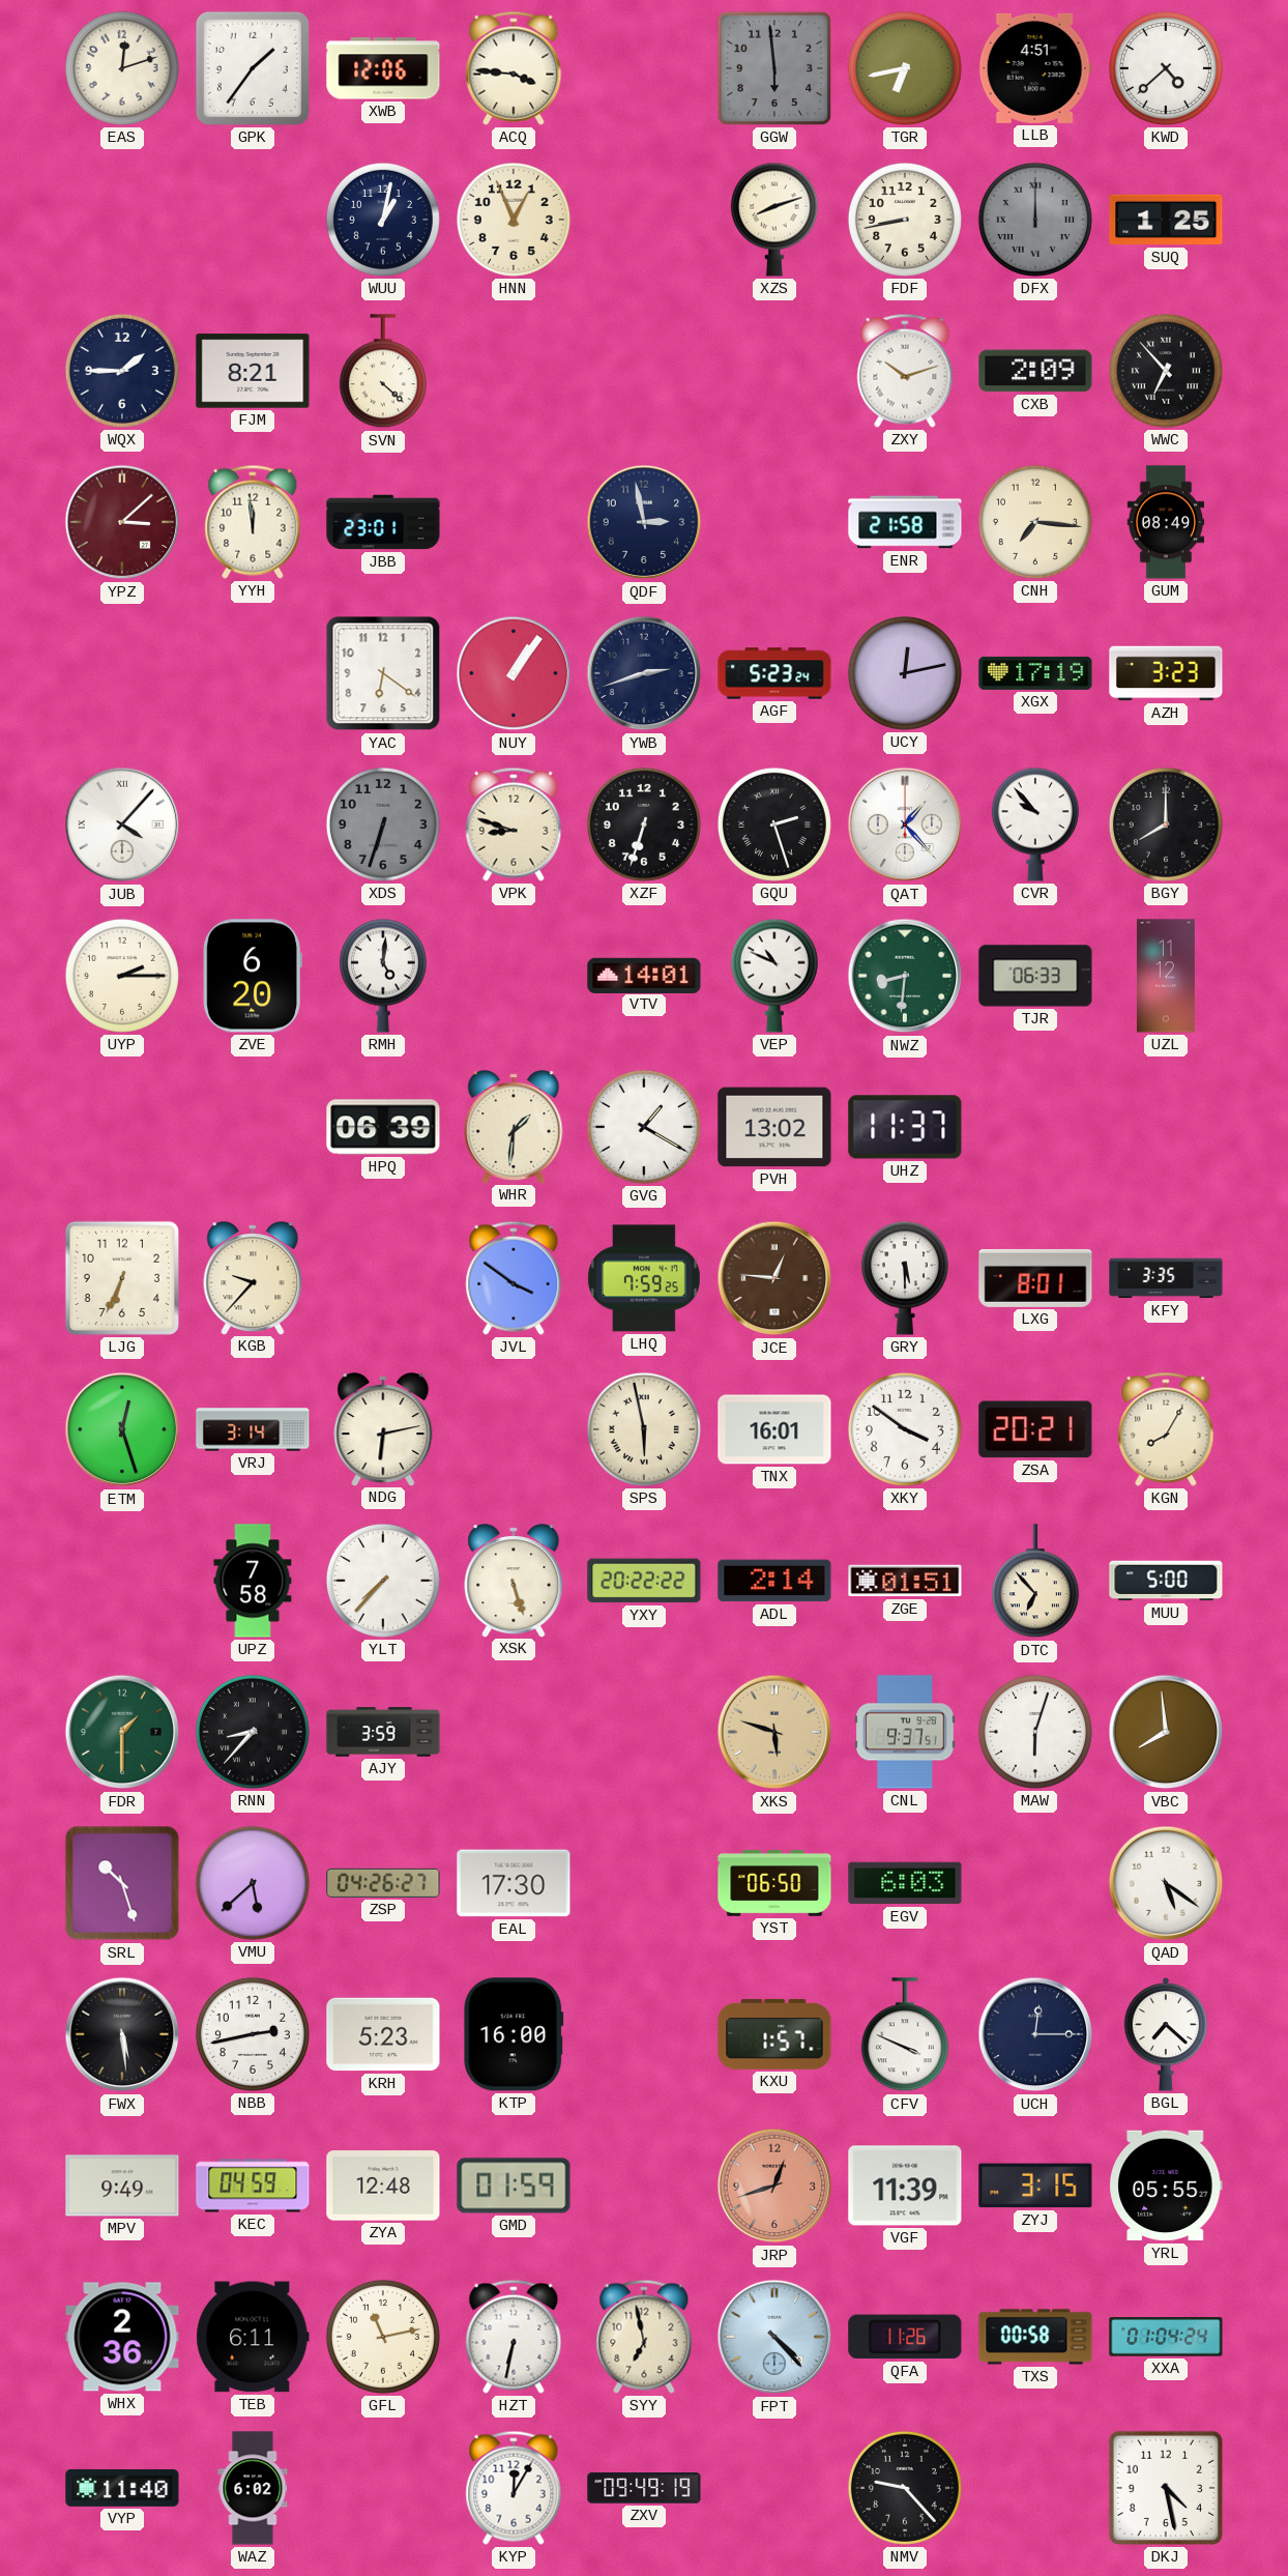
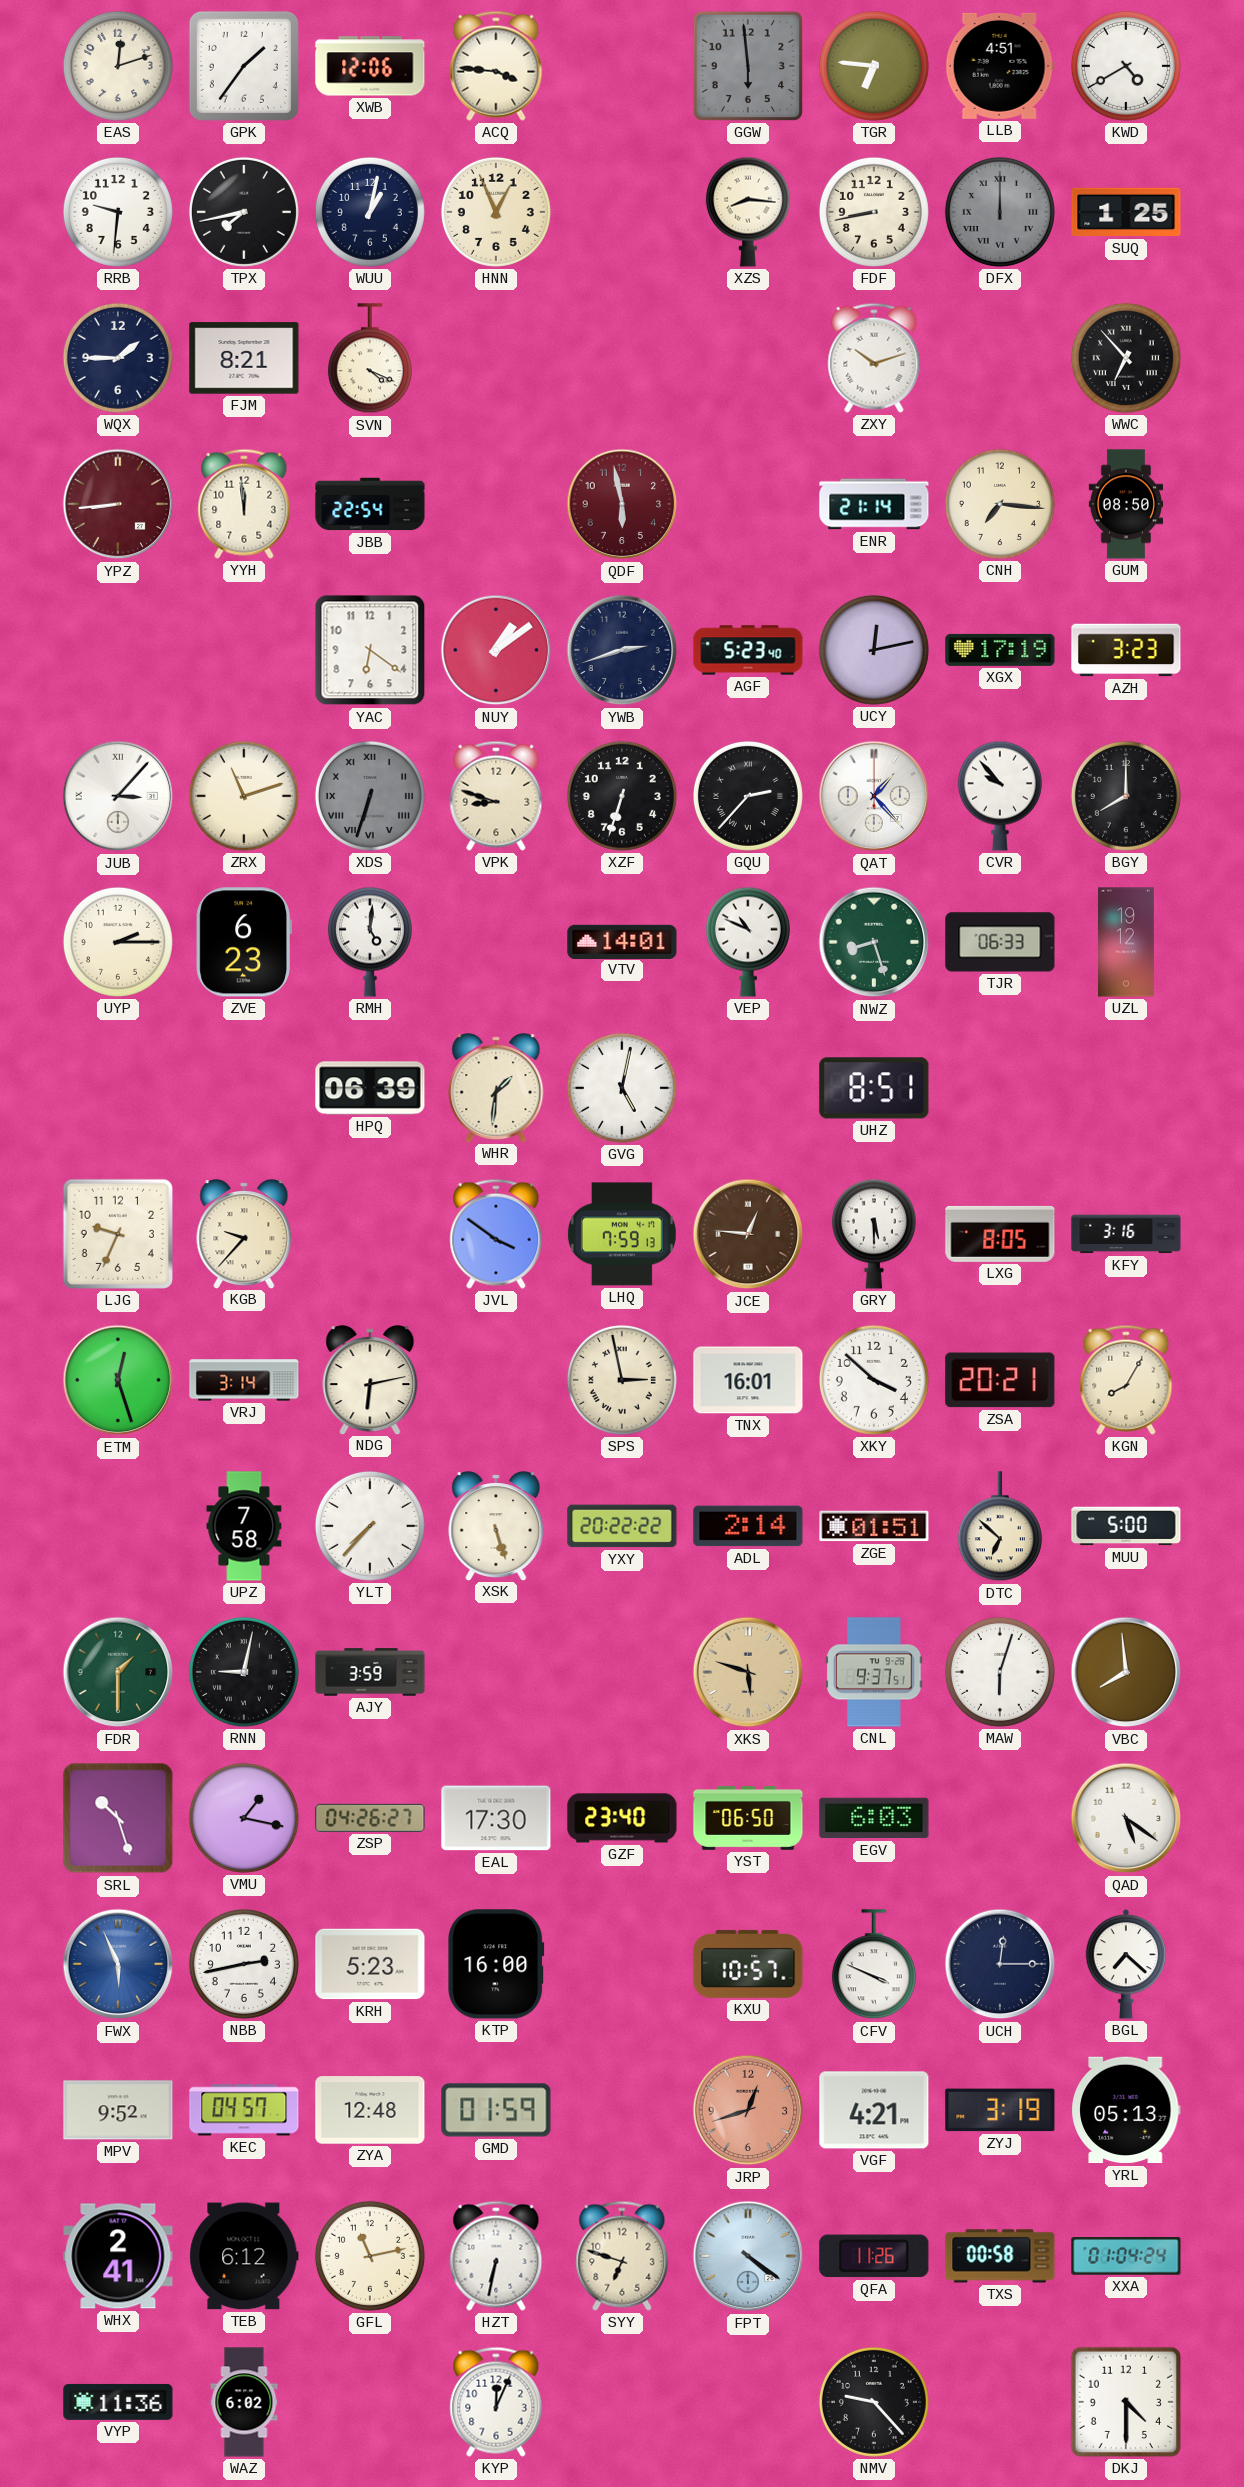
TGR: 6:43 -> 6:46 (874, 66)
KWD: 4:38 -> 4:40 (1126, 66)
RRB: none -> 9:31 (118, 212)
TPX: none -> 7:43 (244, 212)
XZS: 8:12 -> 8:16 (748, 212)
SVN: 4:22 -> 4:19 (370, 359)
CXB: 2:09 -> none (1035, 371)
YPZ: 3:08 -> 8:44 (118, 504)
JBB: 23:01 -> 22:54 (370, 504)
QDF: 2:58 -> 5:58 (622, 504)
QDF dial: navy -> burgundy (622, 504)
ENR: 21:58 -> 21:14 (874, 504)
GUM: 08:49 -> 08:50 (1126, 504)
NUY: 1:06 -> 1:09 (496, 650)
AGF: 5:23:24 -> 5:23:40 (748, 650)
JUB: 4:07 -> 3:07 (118, 796)
ZRX: none -> 11:12 (244, 796)
XDS numerals: Arabic -> Roman (370, 796)
GQU: 2:27 -> 2:37 (748, 796)
ZVE: 6:20 -> 6:23 (244, 942)
NWZ: 8:31 -> 8:27 (874, 942)
UZL: 11:12 -> 19:12 (1126, 942)
GVG: 1:20 -> 5:02 (622, 1088)
PVH: 13:02 -> none (774, 1127)
UHZ: 11:37 -> 8:51 (874, 1088)
LJG: 6:34 -> 9:34 (118, 1234)
LHQ: 7:59:25 -> 7:59:13 (622, 1234)
LXG: 8:01 -> 8:05 (1000, 1234)
KFY: 3:35 -> 3:16 (1126, 1234)
SPS: 5:58 -> 2:58 (622, 1380)
XKY: 3:51 -> 3:52 (874, 1380)
DTC: 6:53 -> 6:52 (1000, 1527)
RNN: 8:37 -> 9:02 (244, 1672)
VMU: 5:38 -> 1:17 (244, 1818)
GZF: none -> 23:40 (622, 1818)
FWX: 5:29 -> 5:56 (118, 1964)
FWX dial: black -> blue (118, 1964)
KXU: 1:57 -> 10:57 (748, 1964)
MPV: 9:49 -> 9:52 (118, 2110)
KEC: 04:59 -> 04:57 (244, 2110)
VGF: 11:39 -> 4:21 (874, 2110)
ZYJ: 3:15 -> 3:19 (1000, 2110)
YRL: 05:55 -> 05:13 (1126, 2110)
WHX: 2:36 -> 2:41 (118, 2256)
TEB: 6:11 -> 6:12 (244, 2256)
SYY: 6:58 -> 6:48 (622, 2256)
FPT: 4:23 -> 4:21 (748, 2256)
VYP: 11:40 -> 11:36 (118, 2402)
KYP: 12:05 -> 12:04 (496, 2402)
ZXV: 09:49 -> none (644, 2488)
DKJ: 4:28 -> 4:30 (1126, 2402)
